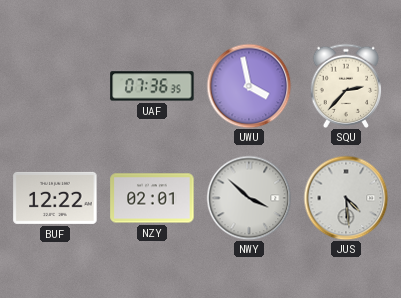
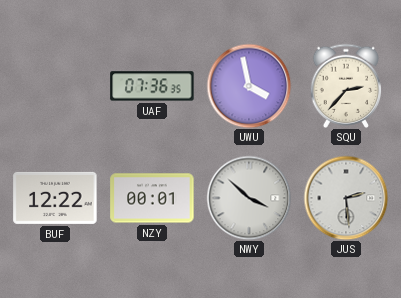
NZY: 02:01 -> 00:01 (152, 198)
JUS: 4:29 -> 2:29 (346, 198)
